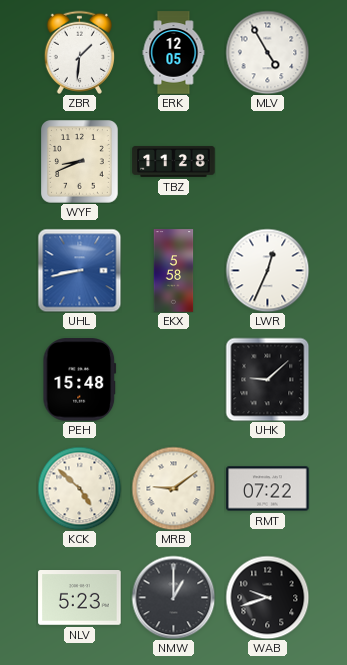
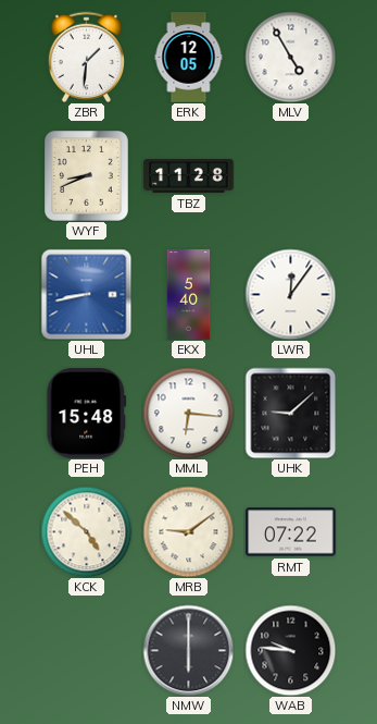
EKX: 5:58 -> 5:40 (189, 295)
LWR: 12:34 -> 12:06 (290, 294)
MML: none -> 6:16 (188, 413)
NLV: 5:23 -> none (80, 598)
NMW: 1:00 -> 6:00 (188, 650)
WAB: 9:42 -> 9:46 (290, 650)
